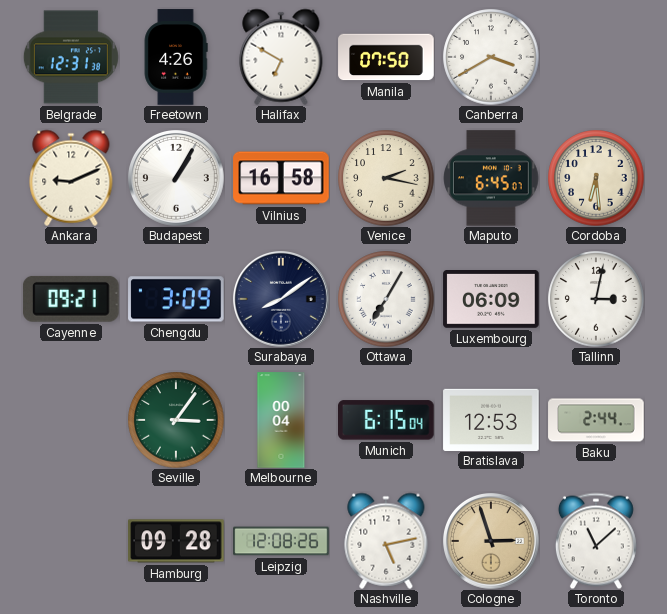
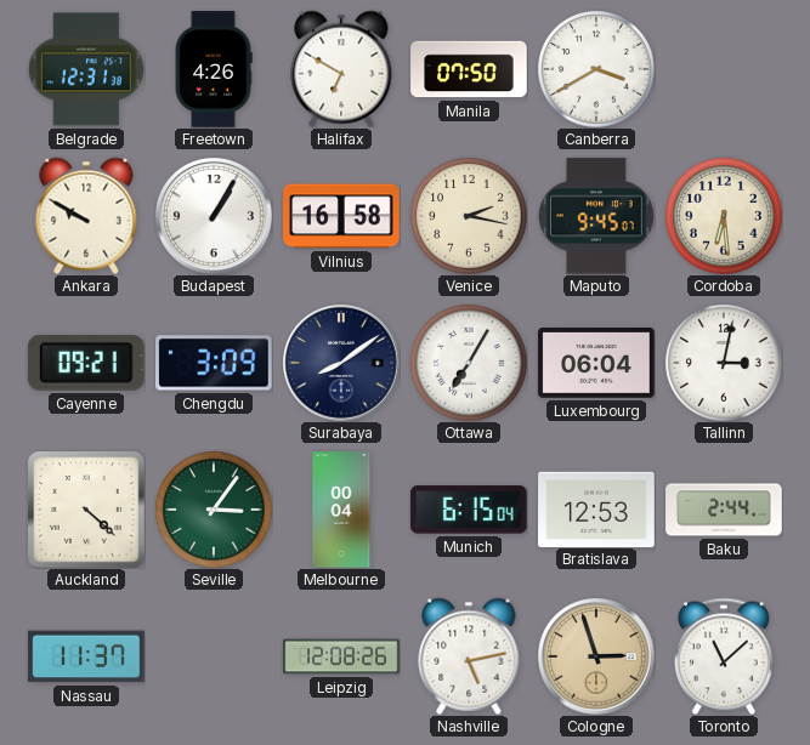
Ankara: 9:11 -> 9:50 (86, 216)
Maputo: 6:45 -> 9:45 (596, 216)
Luxembourg: 06:09 -> 06:04 (596, 364)
Auckland: none -> 4:22 (86, 510)
Nassau: none -> 11:37 (86, 656)
Hamburg: 09:28 -> none (176, 541)
